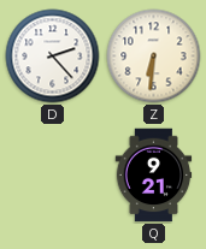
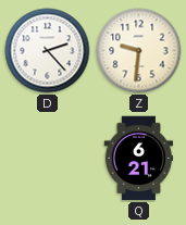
Z: 6:31 -> 9:31 (139, 51)
Q: 9:21 -> 6:21 (139, 159)
